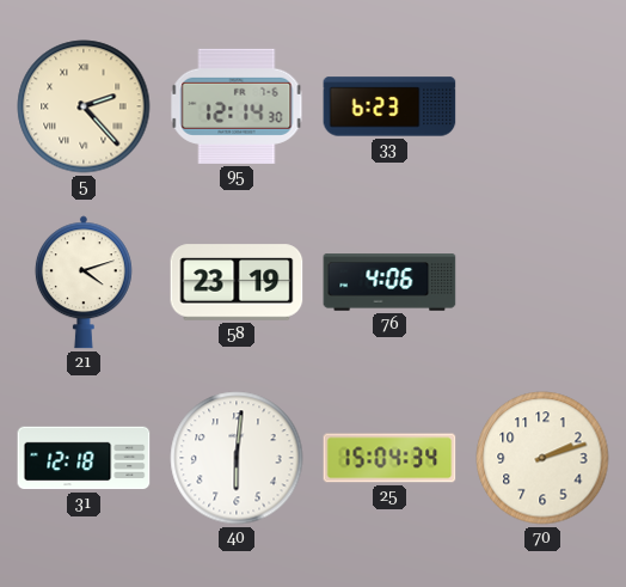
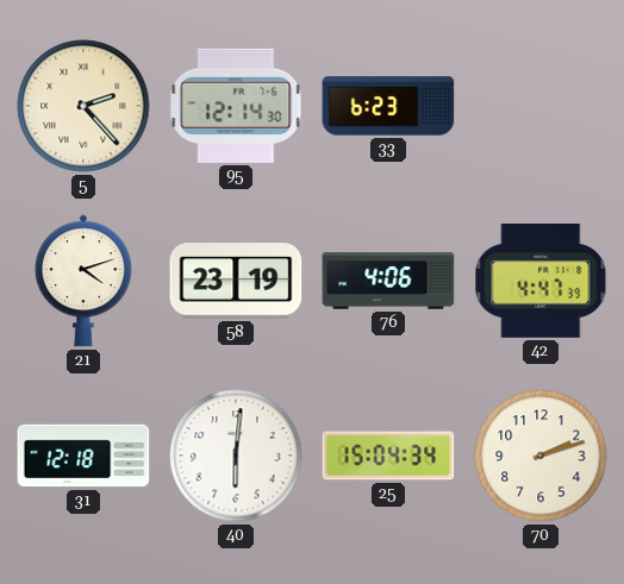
42: none -> 4:47 (541, 282)
